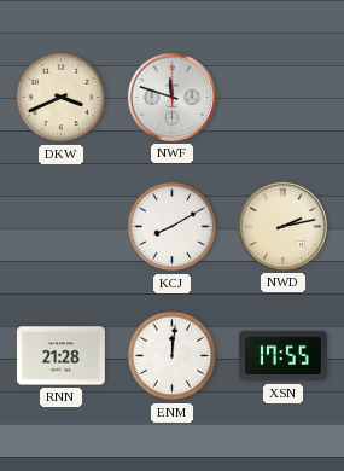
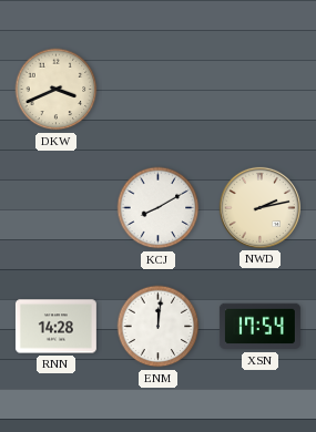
NWF: 11:48 -> none (171, 97)
RNN: 21:28 -> 14:28 (55, 327)
XSN: 17:55 -> 17:54 (259, 327)
